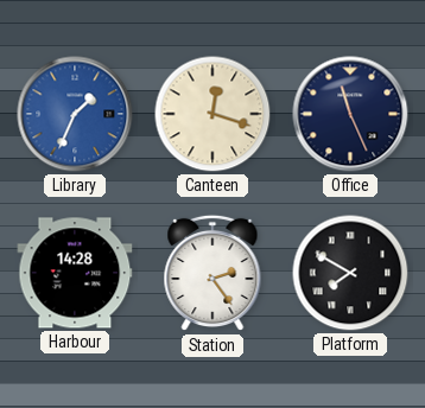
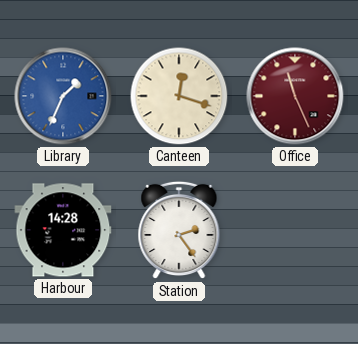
Office dial: navy -> burgundy (295, 96)
Platform: 7:50 -> none (350, 273)
